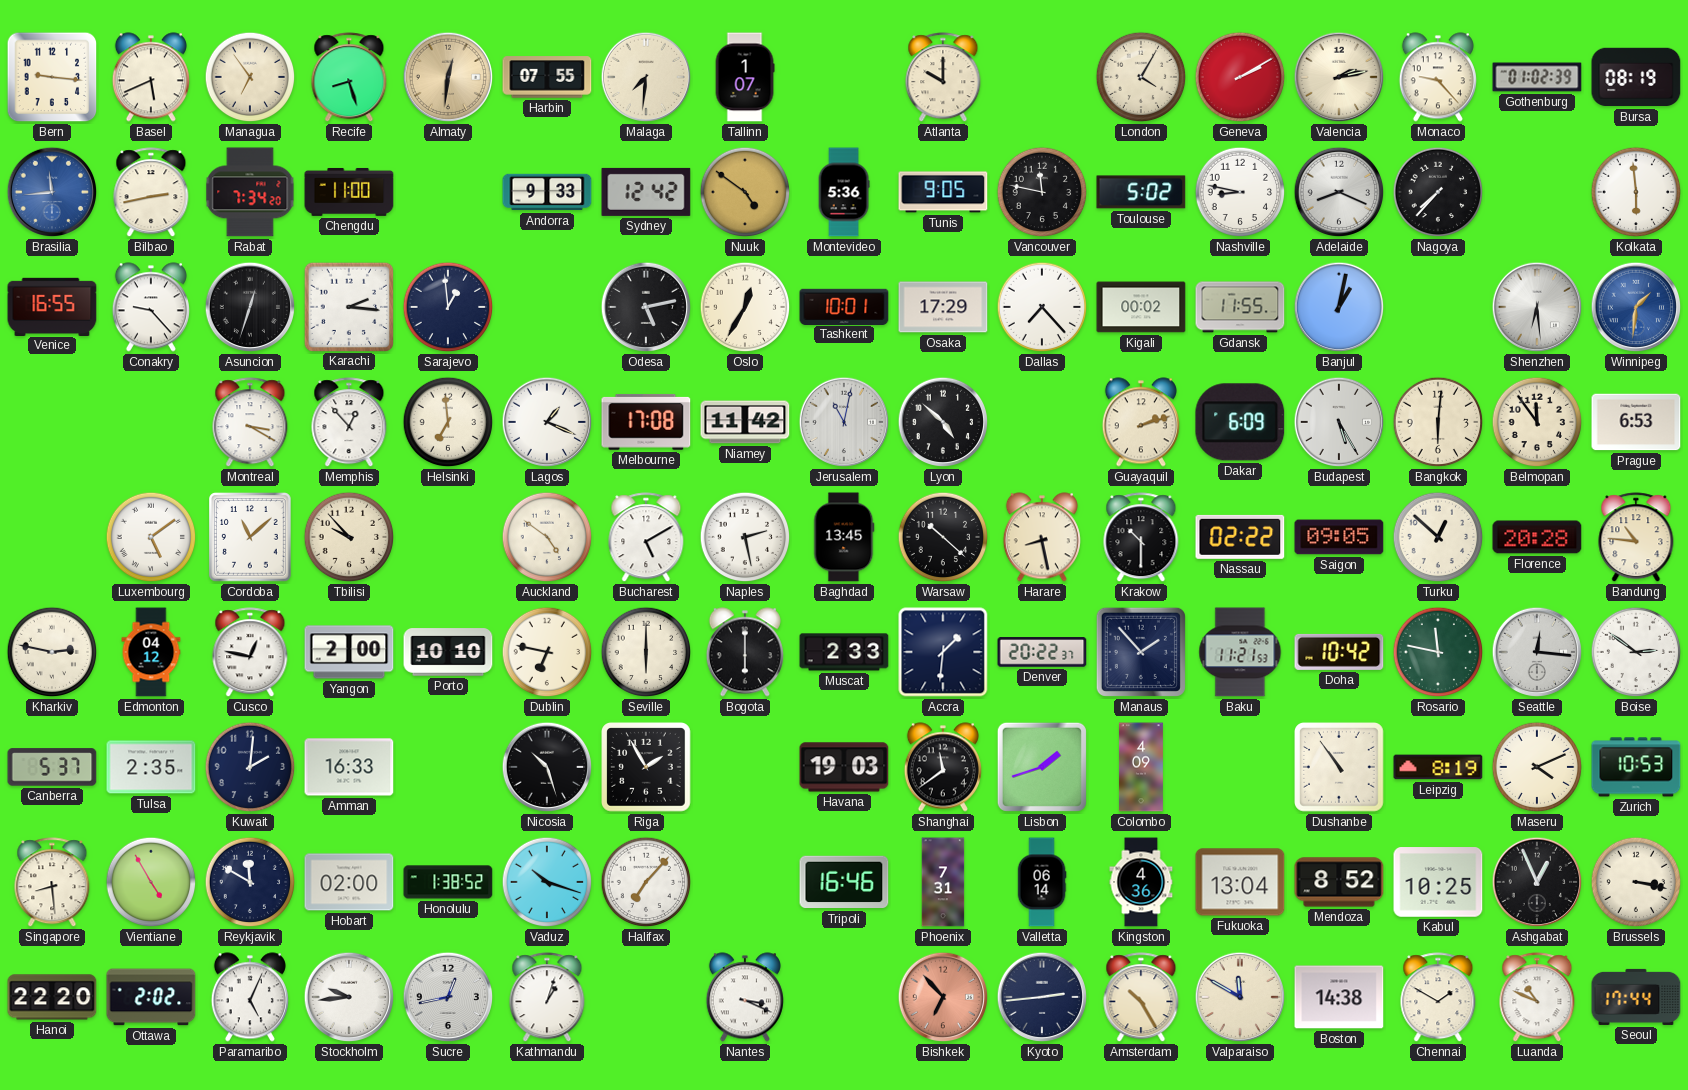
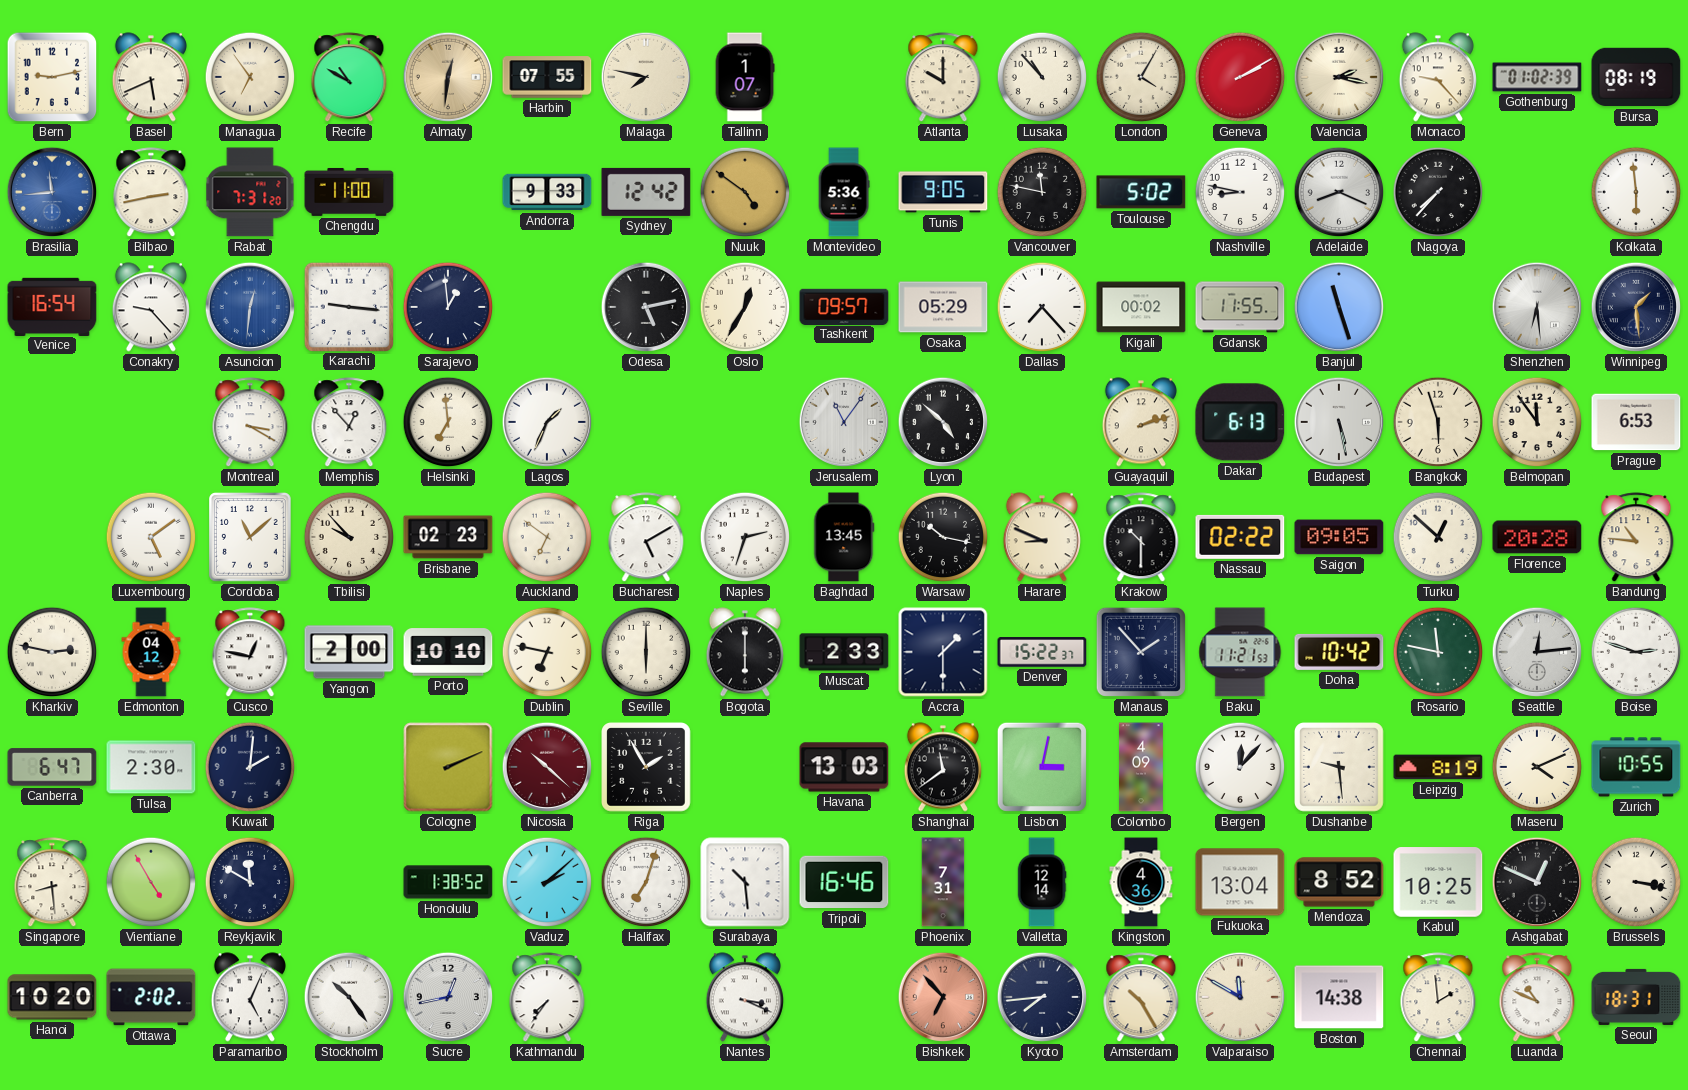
Bern: 9:16 -> 9:13 (52, 77)
Recife: 8:27 -> 10:50 (349, 78)
Malaga: 7:31 -> 7:47 (646, 77)
Lusaka: none -> 10:53 (1042, 77)
Valencia: 2:13 -> 2:17 (1339, 77)
Rabat: 7:34 -> 7:31 (250, 192)
Venice: 16:55 -> 16:54 (52, 306)
Asuncion: 12:33 -> 12:31 (250, 307)
Asuncion dial: black -> blue (250, 307)
Karachi: 2:16 -> 9:16 (348, 306)
Tashkent: 10:01 -> 09:57 (844, 306)
Osaka: 17:29 -> 05:29 (943, 307)
Banjul: 1:02 -> 11:27 (1339, 307)
Winnipeg: 1:31 -> 1:29 (1636, 307)
Winnipeg dial: blue -> navy (1636, 307)
Lagos: 1:19 -> 1:34 (547, 422)
Melbourne: 17:08 -> none (646, 422)
Niamey: 11:42 -> none (745, 422)
Jerusalem: 11:02 -> 11:06 (844, 422)
Dakar: 6:09 -> 6:13 (1240, 422)
Budapest: 5:25 -> 5:28 (1339, 422)
Bangkok: 6:01 -> 5:57 (1438, 422)
Brisbane: none -> 02:23 (448, 537)
Auckland: 4:51 -> 6:51 (547, 537)
Naples: 2:28 -> 2:33 (745, 537)
Warsaw: 10:22 -> 10:17 (943, 537)
Harare: 8:28 -> 8:49 (1042, 537)
Accra: 1:31 -> 1:30 (943, 652)
Denver: 20:22 -> 15:22 (1042, 652)
Seattle: 12:16 -> 12:14 (1537, 652)
Boise: 2:51 -> 2:48 (1636, 652)
Canberra: 5:37 -> 6:47 (52, 767)
Tulsa: 2:35 -> 2:30 (151, 767)
Amman: 16:33 -> none (349, 767)
Cologne: none -> 2:11 (448, 767)
Nicosia: 10:27 -> 10:22 (547, 767)
Nicosia dial: black -> burgundy (547, 767)
Havana: 19:03 -> 13:03 (844, 767)
Lisbon: 1:42 -> 3:02 (1042, 767)
Bergen: none -> 12:07 (1240, 767)
Dushanbe: 10:54 -> 9:29 (1340, 768)
Zurich: 10:53 -> 10:55 (1636, 767)
Hobart: 02:00 -> none (349, 882)
Vaduz: 10:18 -> 2:08 (547, 882)
Halifax: 7:07 -> 7:03 (646, 882)
Surabaya: none -> 10:29 (745, 882)
Valletta: 06:14 -> 12:14 (1042, 882)
Ashgabat: 12:56 -> 12:49 (1537, 882)
Hanoi: 22:20 -> 10:20 (52, 997)
Stockholm: 9:44 -> 10:24 (349, 997)
Kathmandu: 1:03 -> 7:36 (547, 998)
Kyoto: 2:44 -> 7:44 (1042, 997)
Chennai: 1:50 -> 1:59 (1438, 998)
Seoul: 17:44 -> 18:31 (1636, 997)
